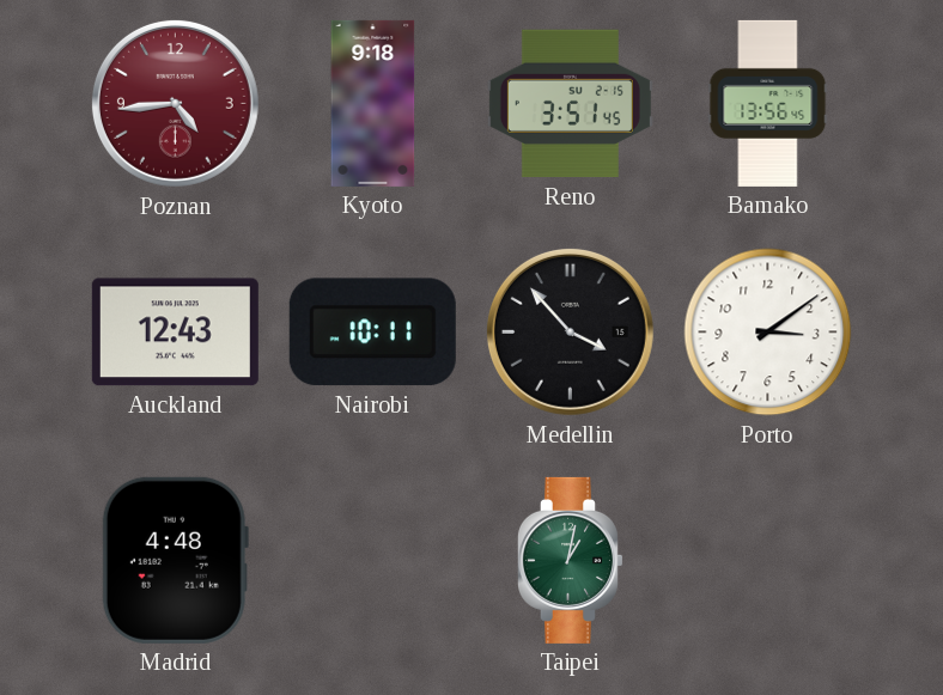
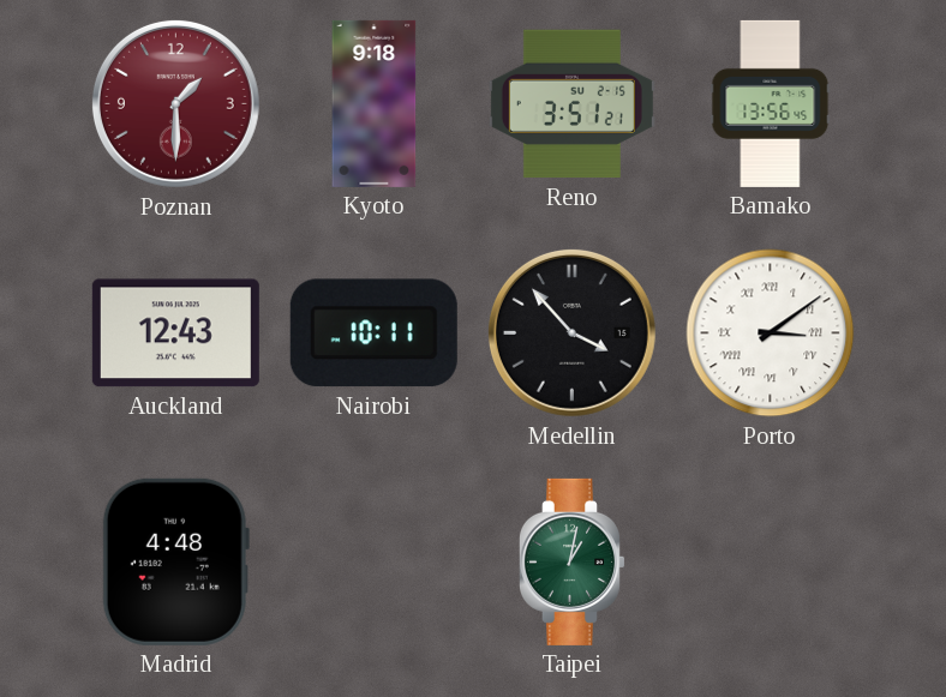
Poznan: 4:44 -> 1:30 (175, 103)
Reno: 3:51:45 -> 3:51:21 (571, 104)
Porto numerals: Arabic -> Roman (771, 334)
